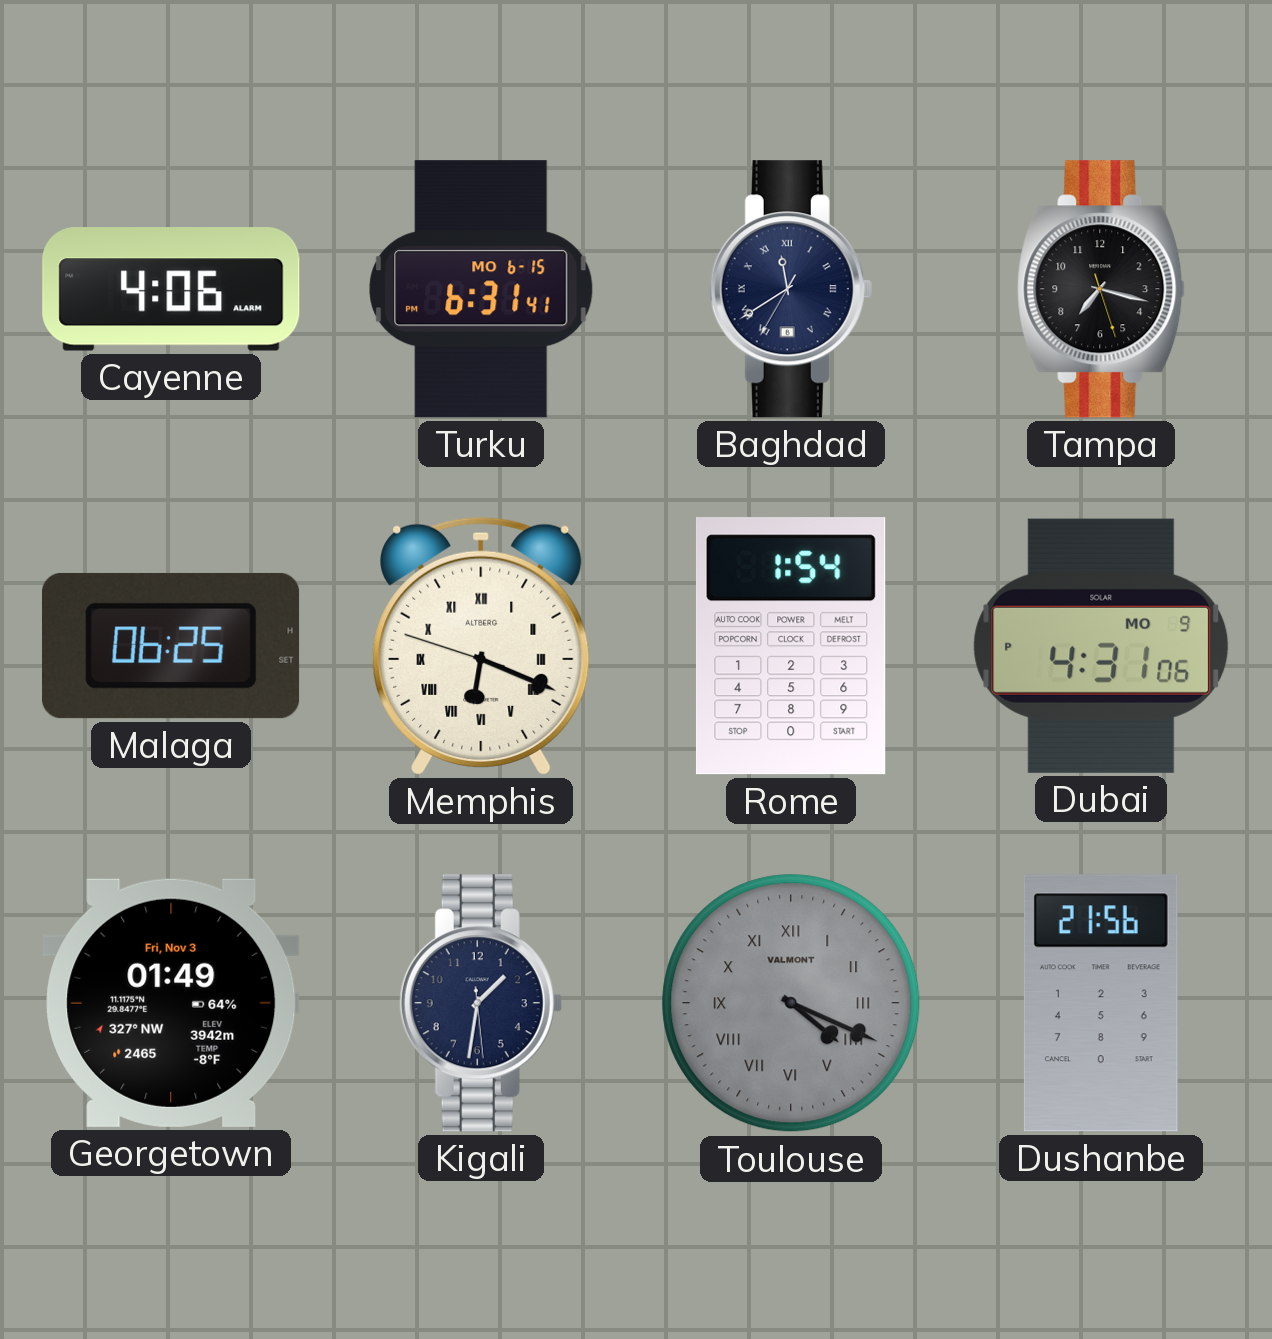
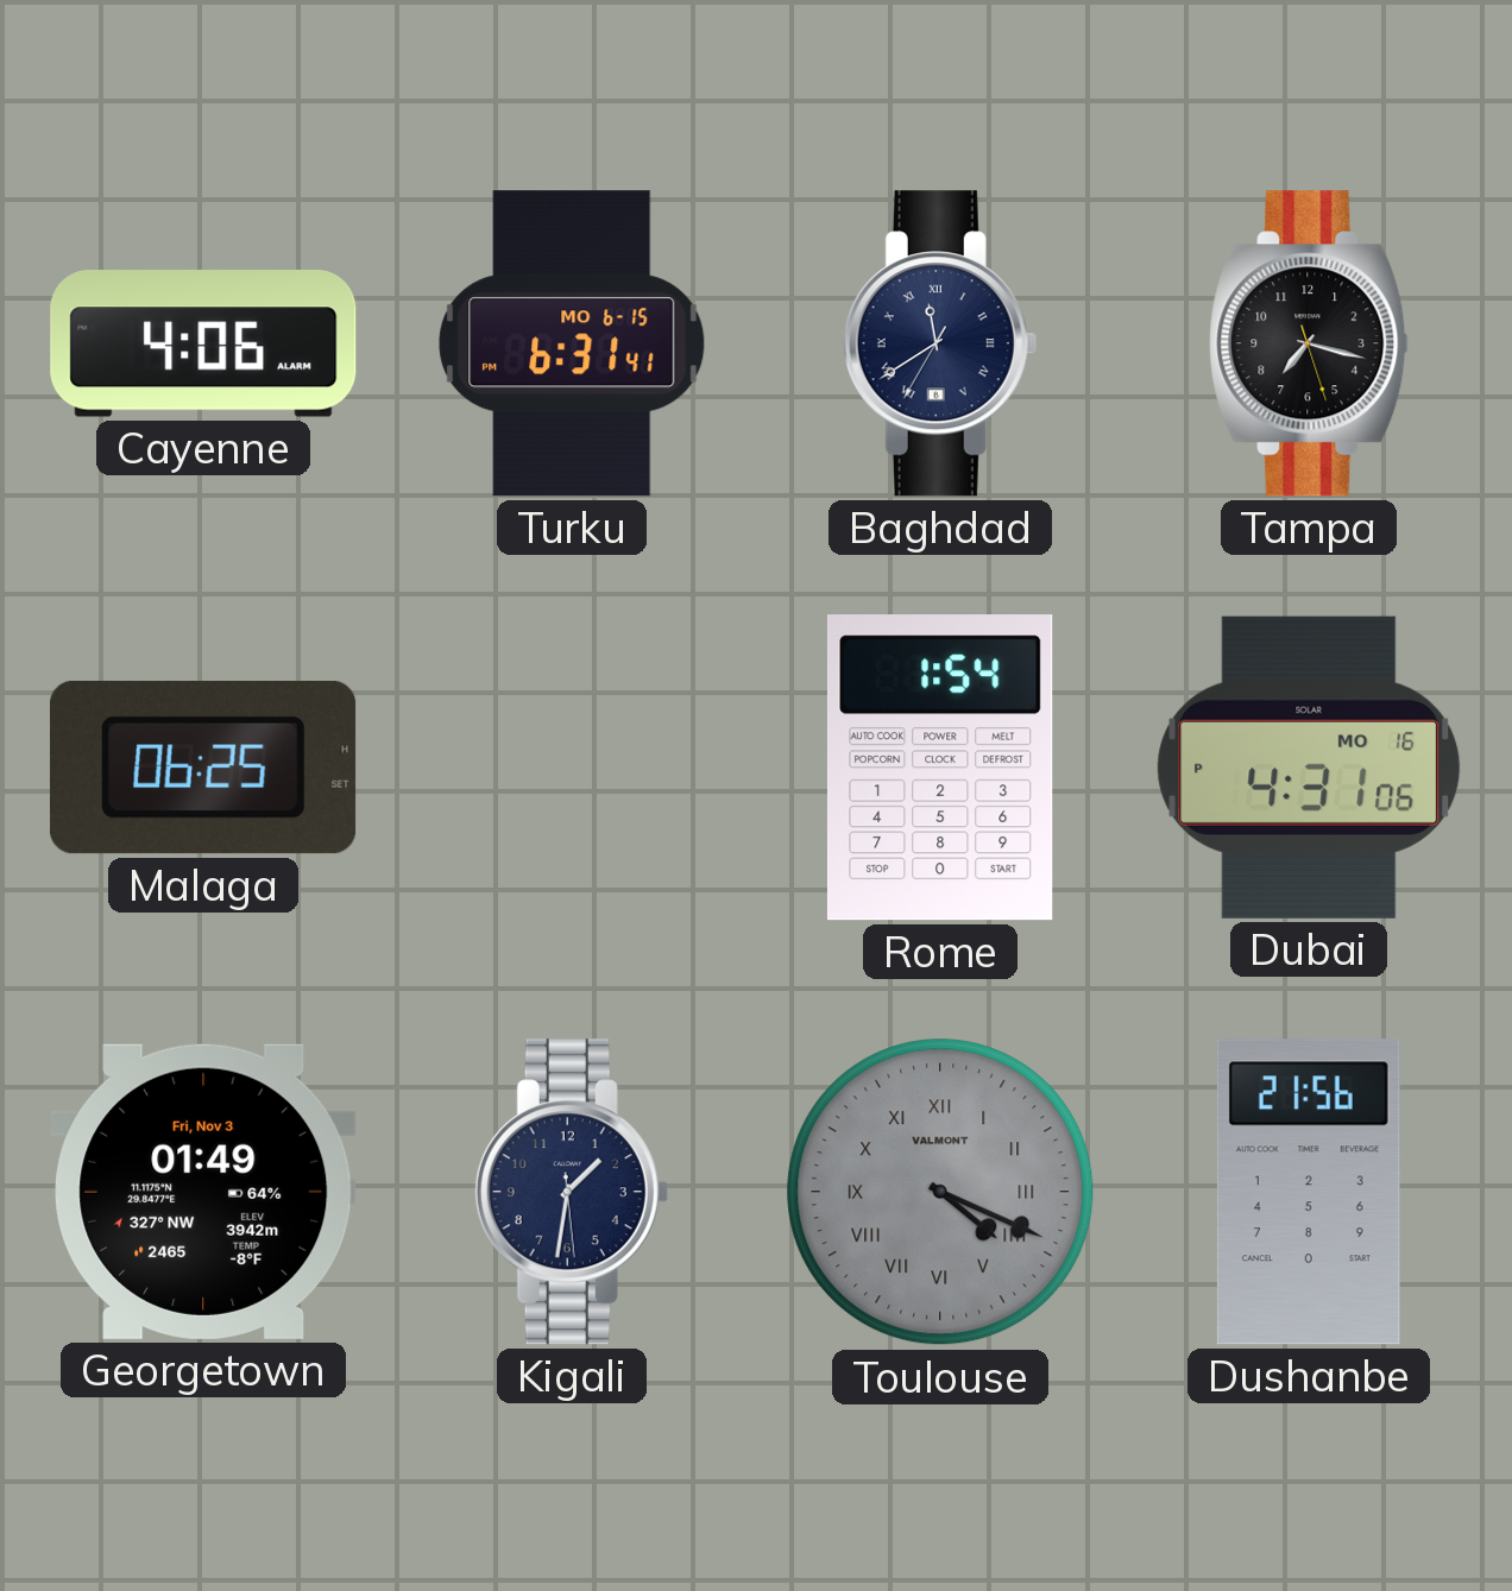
Memphis: 6:18 -> none (481, 646)
Dubai date: MO 9 -> MO 16 (1309, 768)
